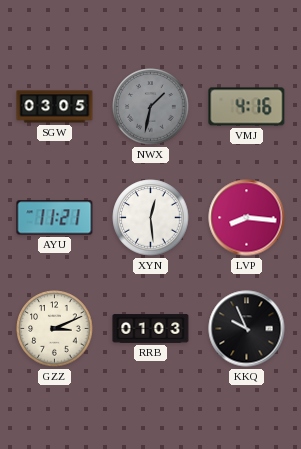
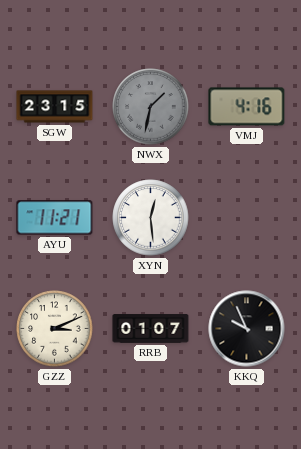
SGW: 03:05 -> 23:15 (55, 107)
LVP: 8:16 -> none (247, 218)
RRB: 01:03 -> 01:07 (151, 329)
